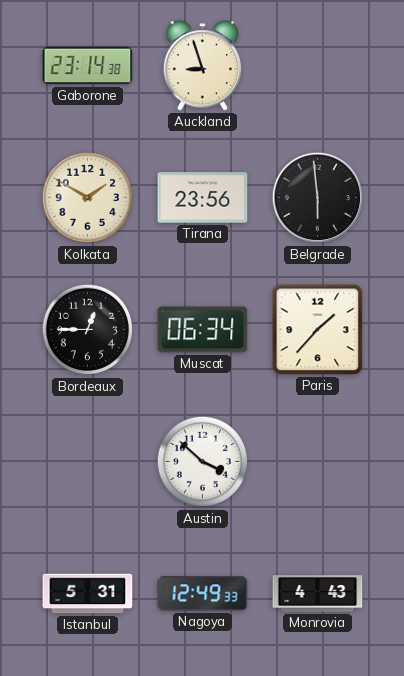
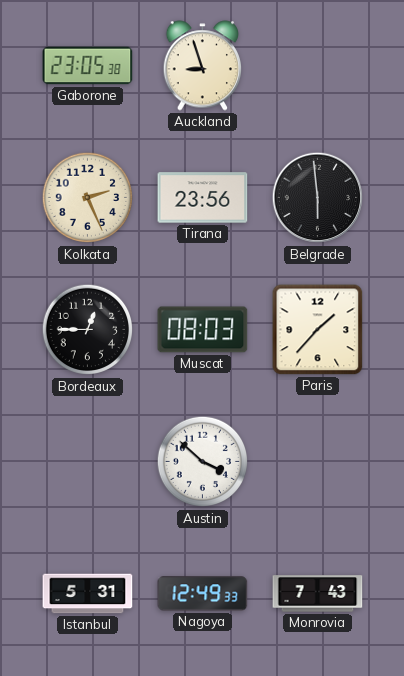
Gaborone: 23:14 -> 23:05 (88, 66)
Kolkata: 1:50 -> 2:26 (88, 198)
Muscat: 06:34 -> 08:03 (203, 330)
Monrovia: 4:43 -> 7:43 (318, 594)
